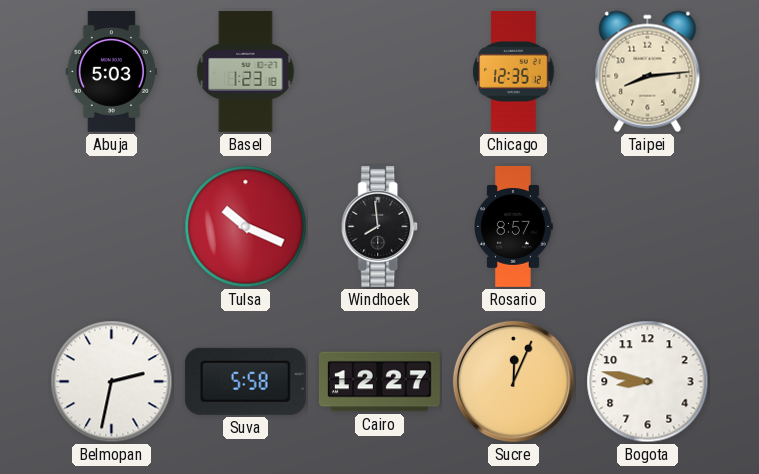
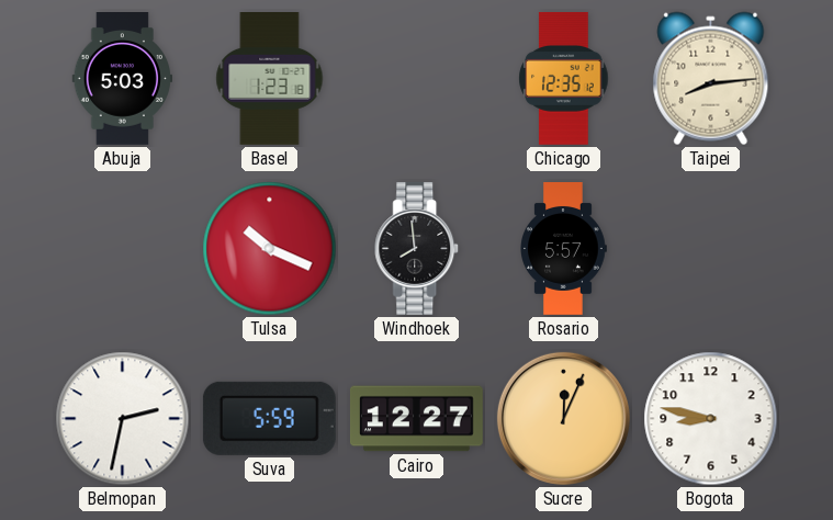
Rosario: 8:57 -> 5:57 (564, 249)
Suva: 5:58 -> 5:59 (269, 418)
